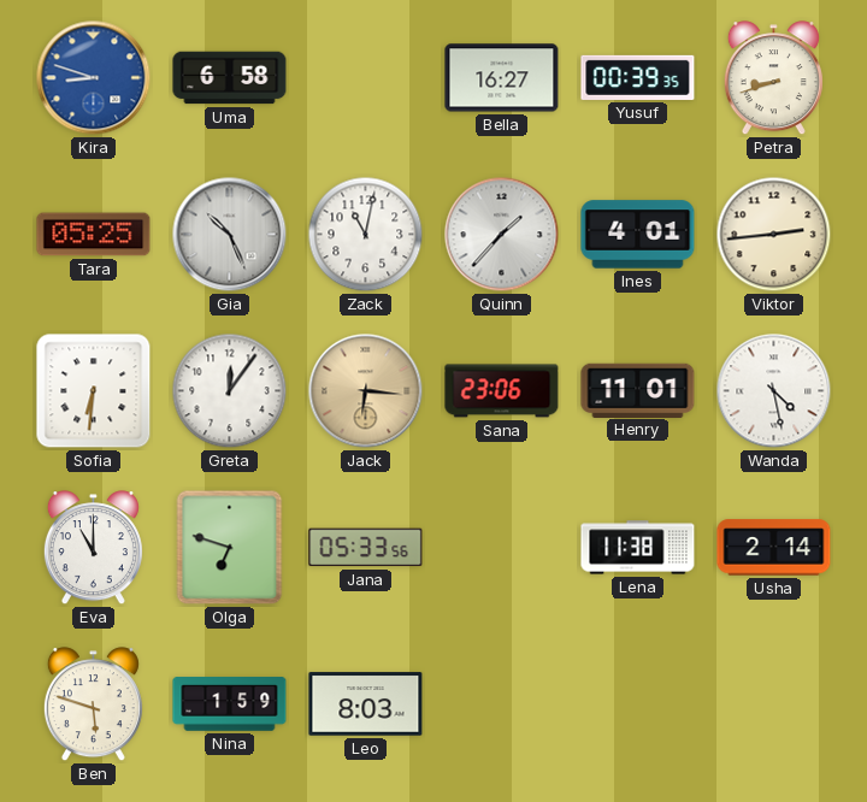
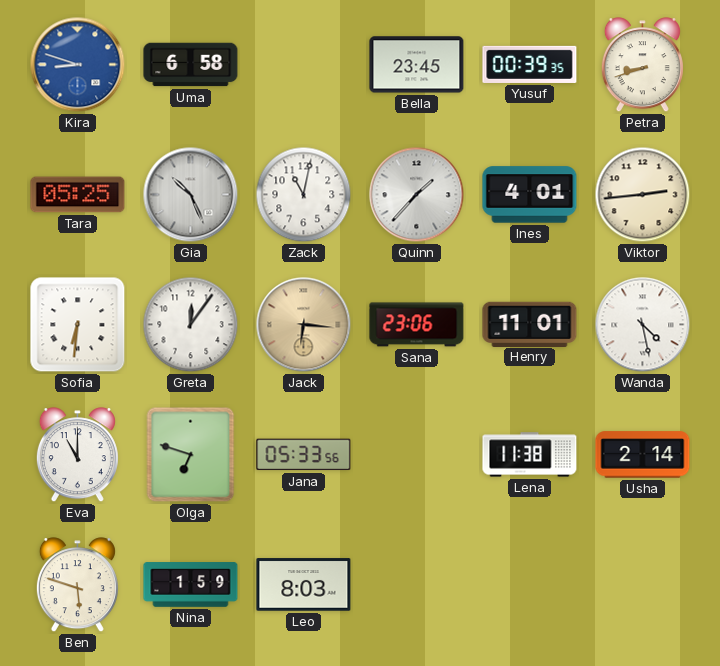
Bella: 16:27 -> 23:45 (417, 65)
